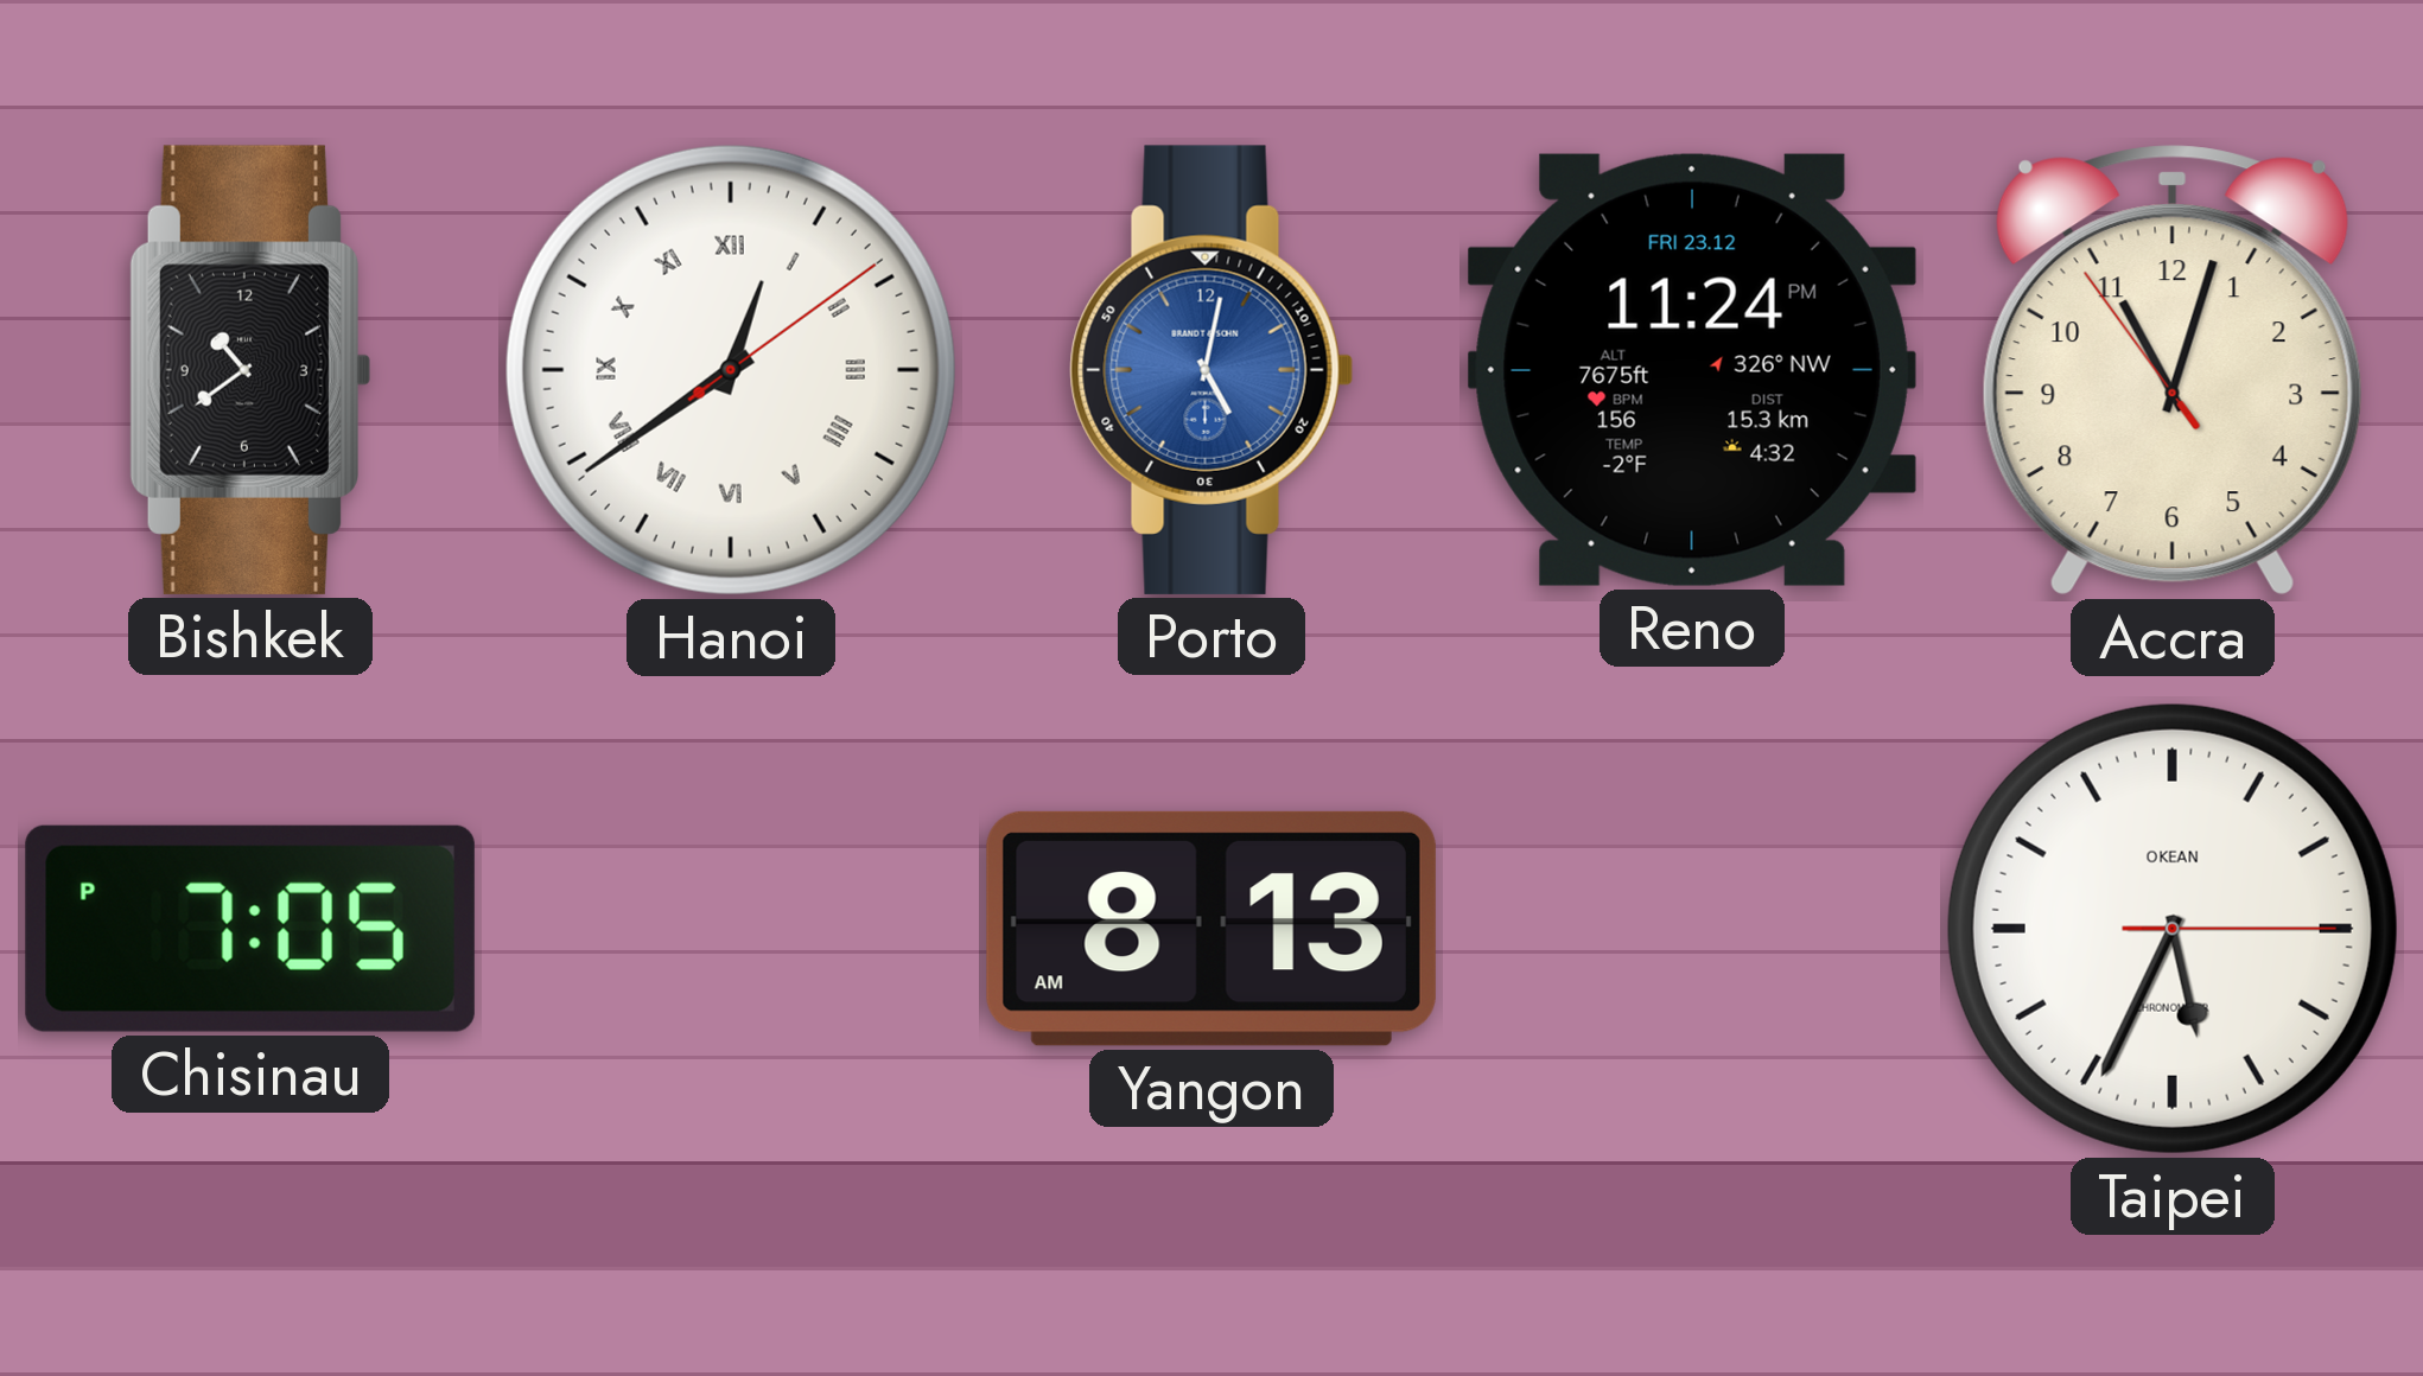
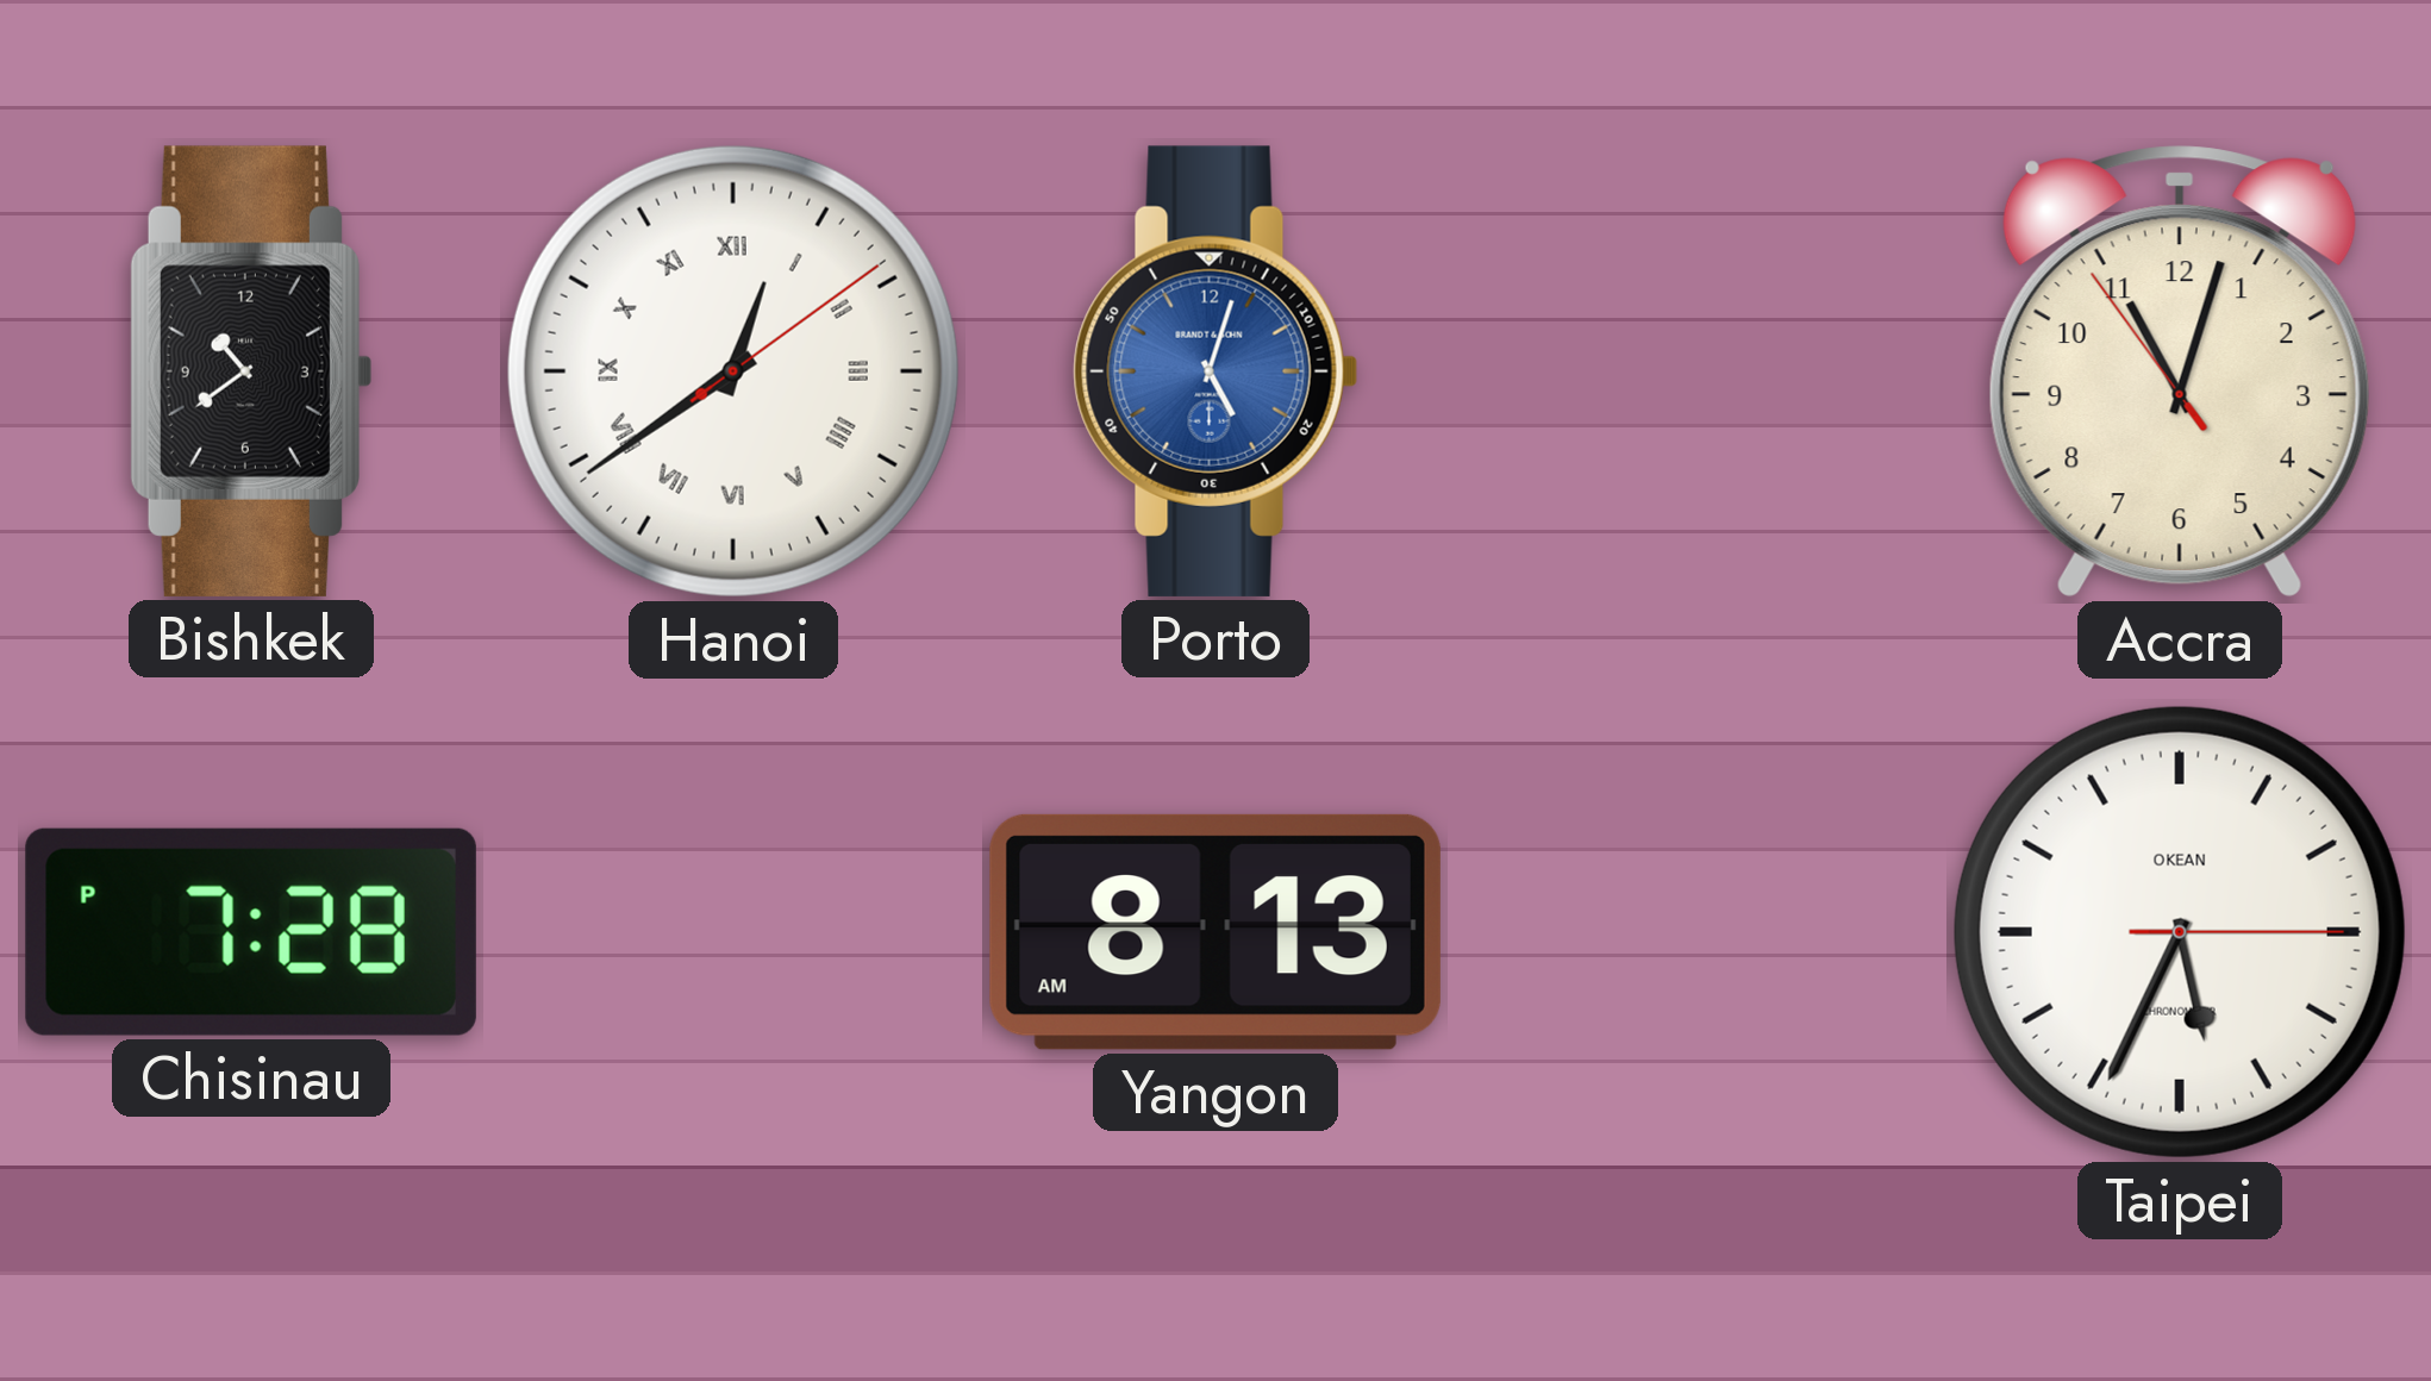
Porto: 5:02 -> 5:03 (1215, 371)
Reno: 11:24 -> none (1692, 370)
Chisinau: 7:05 -> 7:28 (251, 932)
